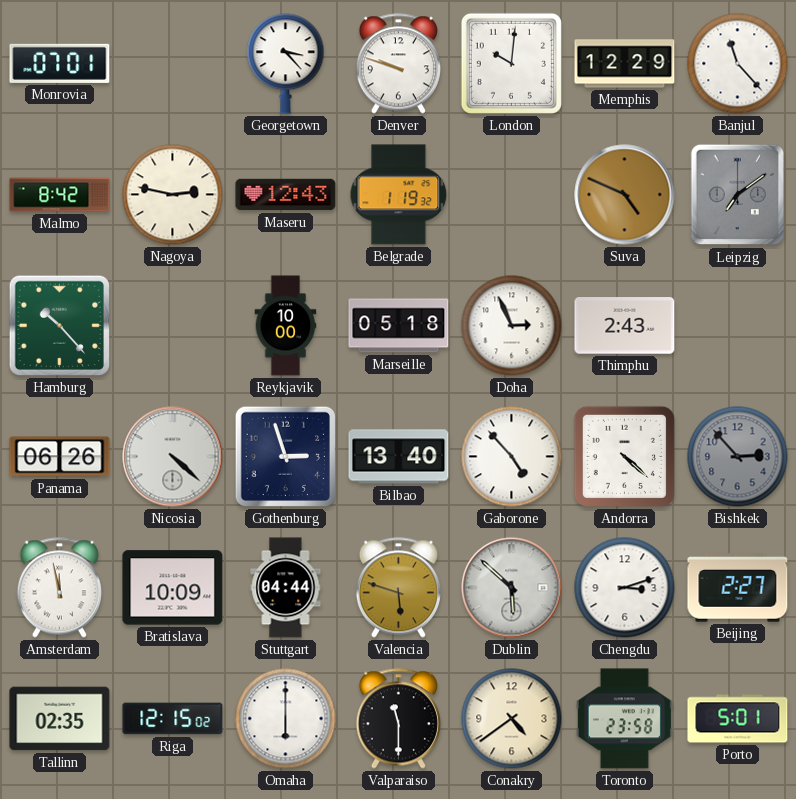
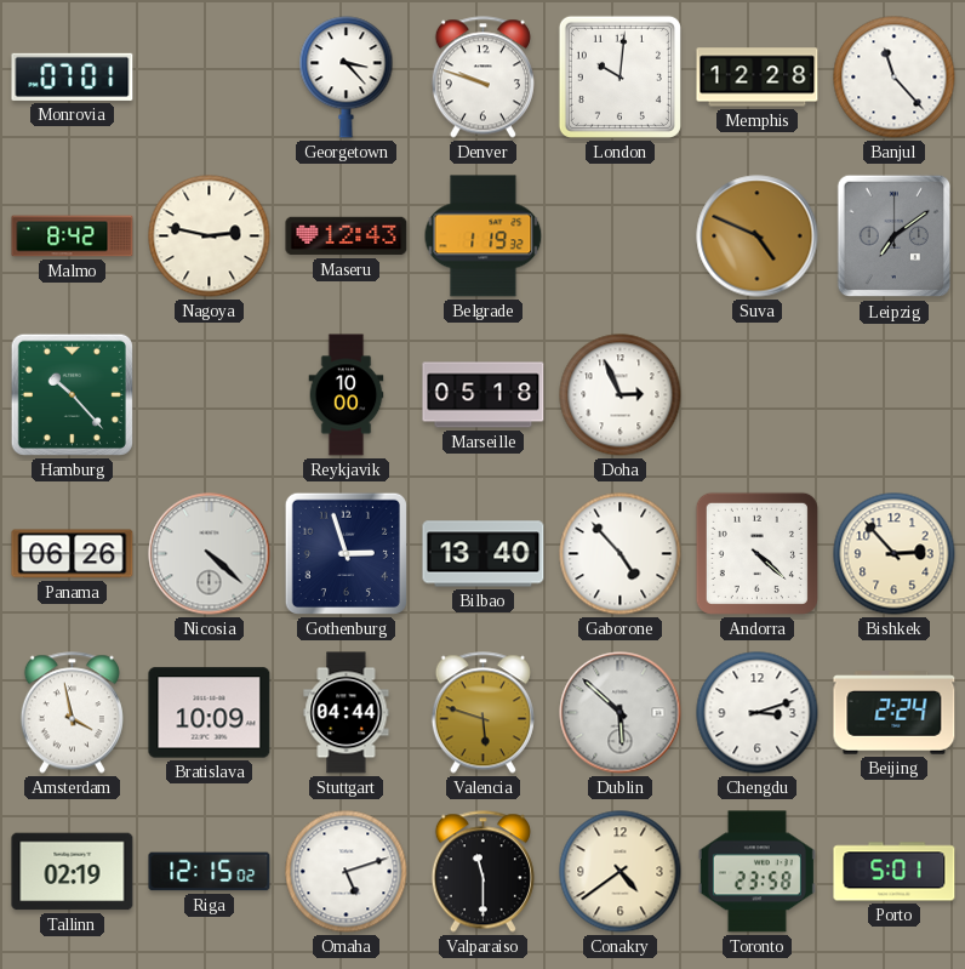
Memphis: 12:29 -> 12:28 (758, 78)
Thimphu: 2:43 -> none (625, 326)
Bishkek dial: grey -> cream (895, 554)
Amsterdam: 11:58 -> 3:58 (72, 713)
Beijing: 2:27 -> 2:24 (895, 713)
Tallinn: 02:35 -> 02:19 (73, 872)
Omaha: 6:00 -> 5:12 (347, 872)
